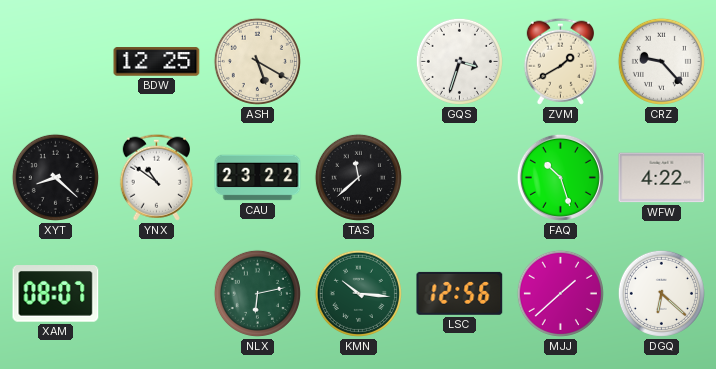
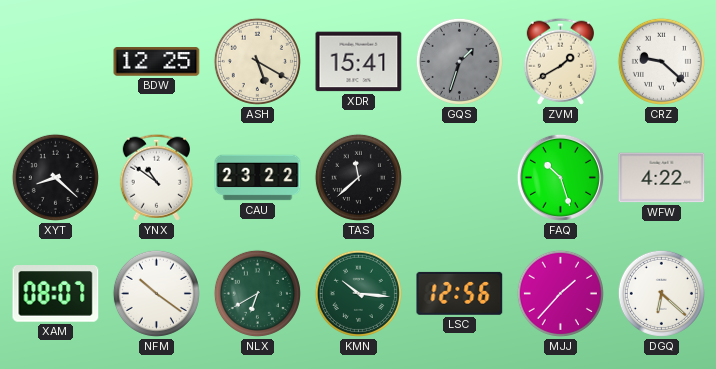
XDR: none -> 15:41 (359, 62)
GQS: 3:33 -> 1:33 (459, 61)
GQS dial: white -> grey (459, 61)
CRZ: 9:23 -> 9:22 (661, 61)
NFM: none -> 10:21 (156, 293)
NLX: 6:13 -> 6:40 (257, 293)
MJJ: 1:38 -> 1:37 (560, 293)
